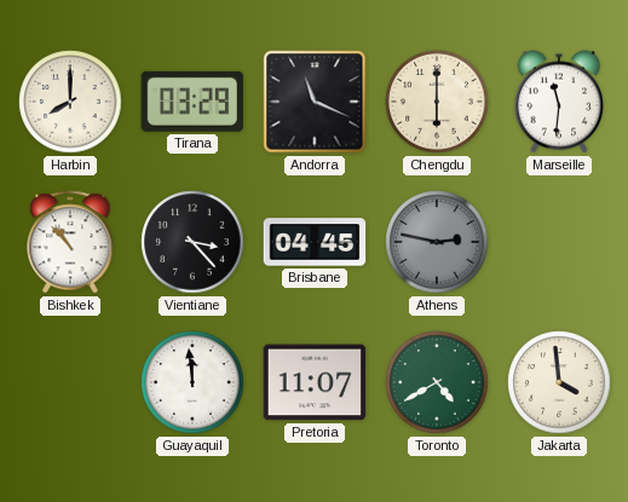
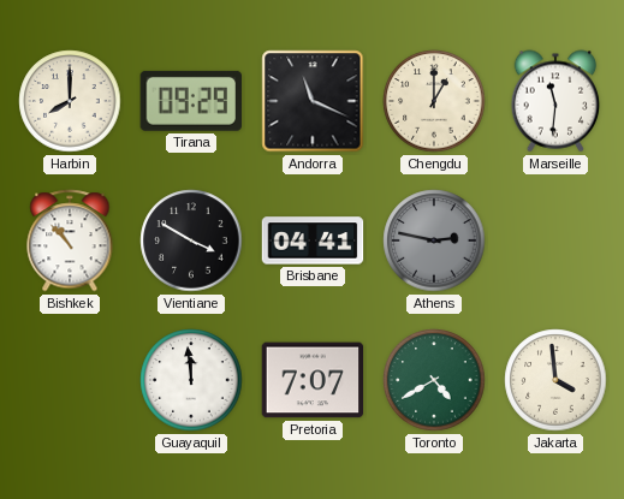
Tirana: 03:29 -> 09:29 (191, 101)
Chengdu: 6:00 -> 1:00 (434, 101)
Vientiane: 3:23 -> 3:50 (191, 240)
Brisbane: 04:45 -> 04:41 (313, 240)
Pretoria: 11:07 -> 7:07 (313, 380)
